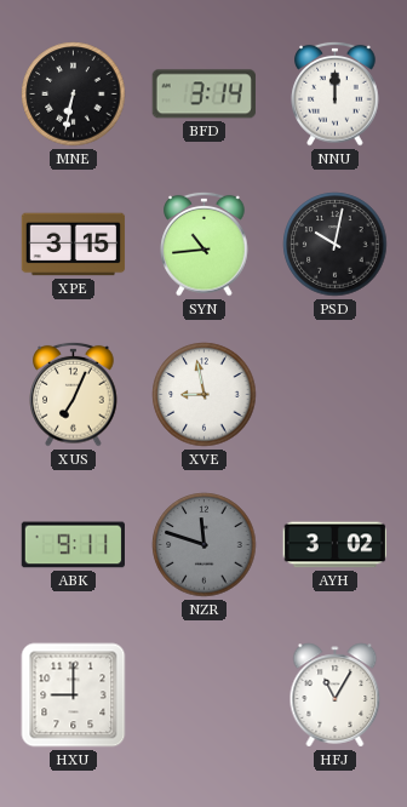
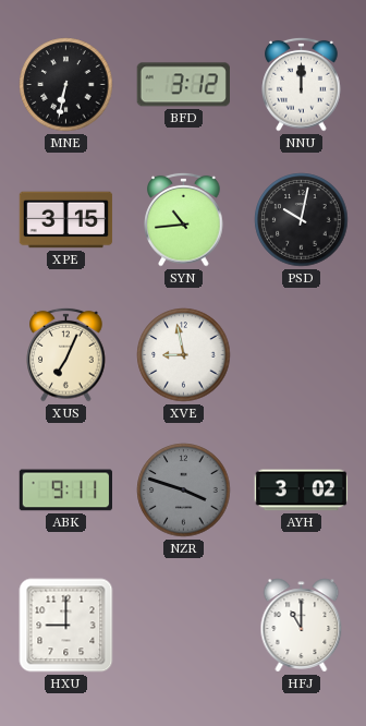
BFD: 3:14 -> 3:12 (183, 85)
NZR: 11:48 -> 3:48 (184, 491)
HFJ: 11:05 -> 11:00 (302, 626)
